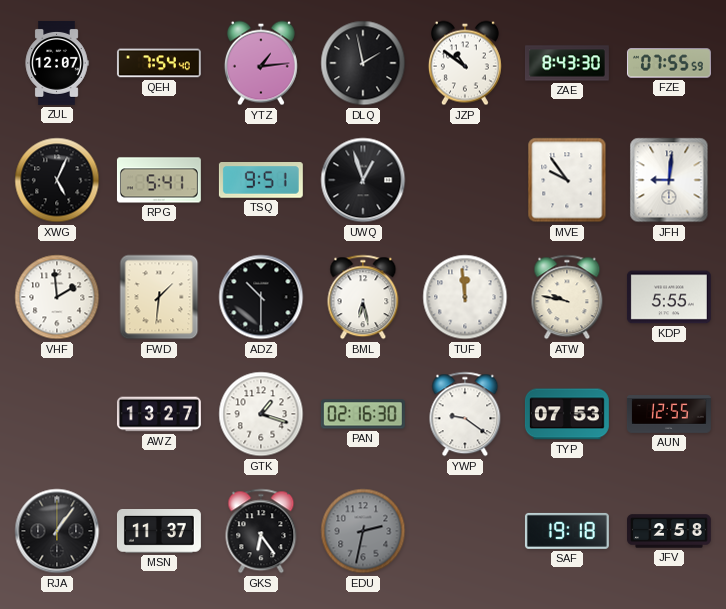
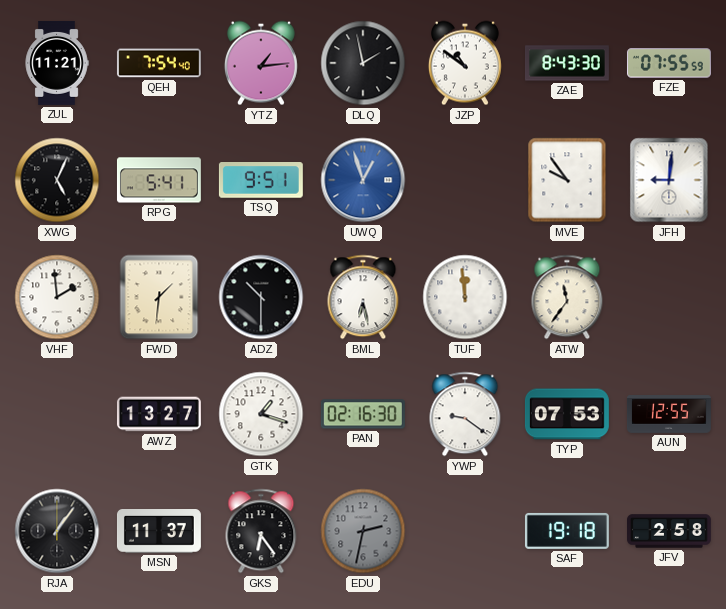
ZUL: 12:07 -> 11:21 (57, 63)
UWQ dial: black -> blue (363, 180)
ATW: 9:47 -> 11:36 (567, 297)
KDP: 5:55 -> none (669, 297)
